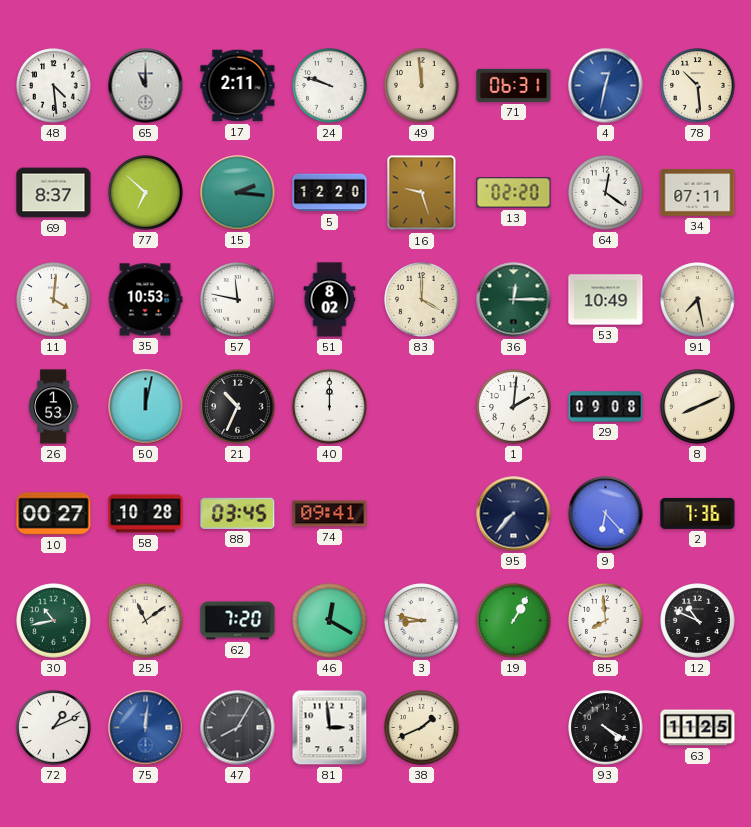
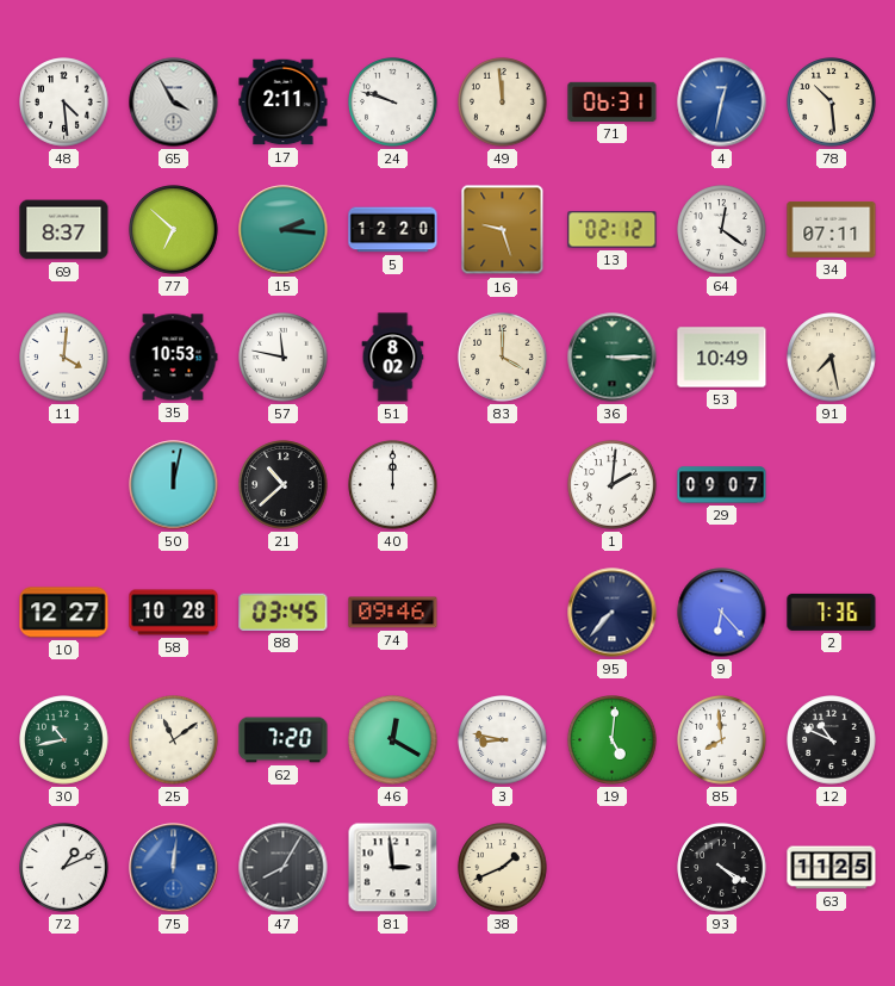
65: 11:00 -> 3:55 (174, 103)
13: 02:20 -> 02:12 (613, 230)
36: 12:15 -> 3:15 (613, 358)
26: 1:53 -> none (54, 407)
21: 10:34 -> 10:38 (284, 485)
29: 09:08 -> 09:07 (722, 485)
8: 8:11 -> none (698, 407)
10: 00:27 -> 12:27 (64, 613)
74: 09:41 -> 09:46 (393, 613)
19: 1:05 -> 5:01 (613, 740)
